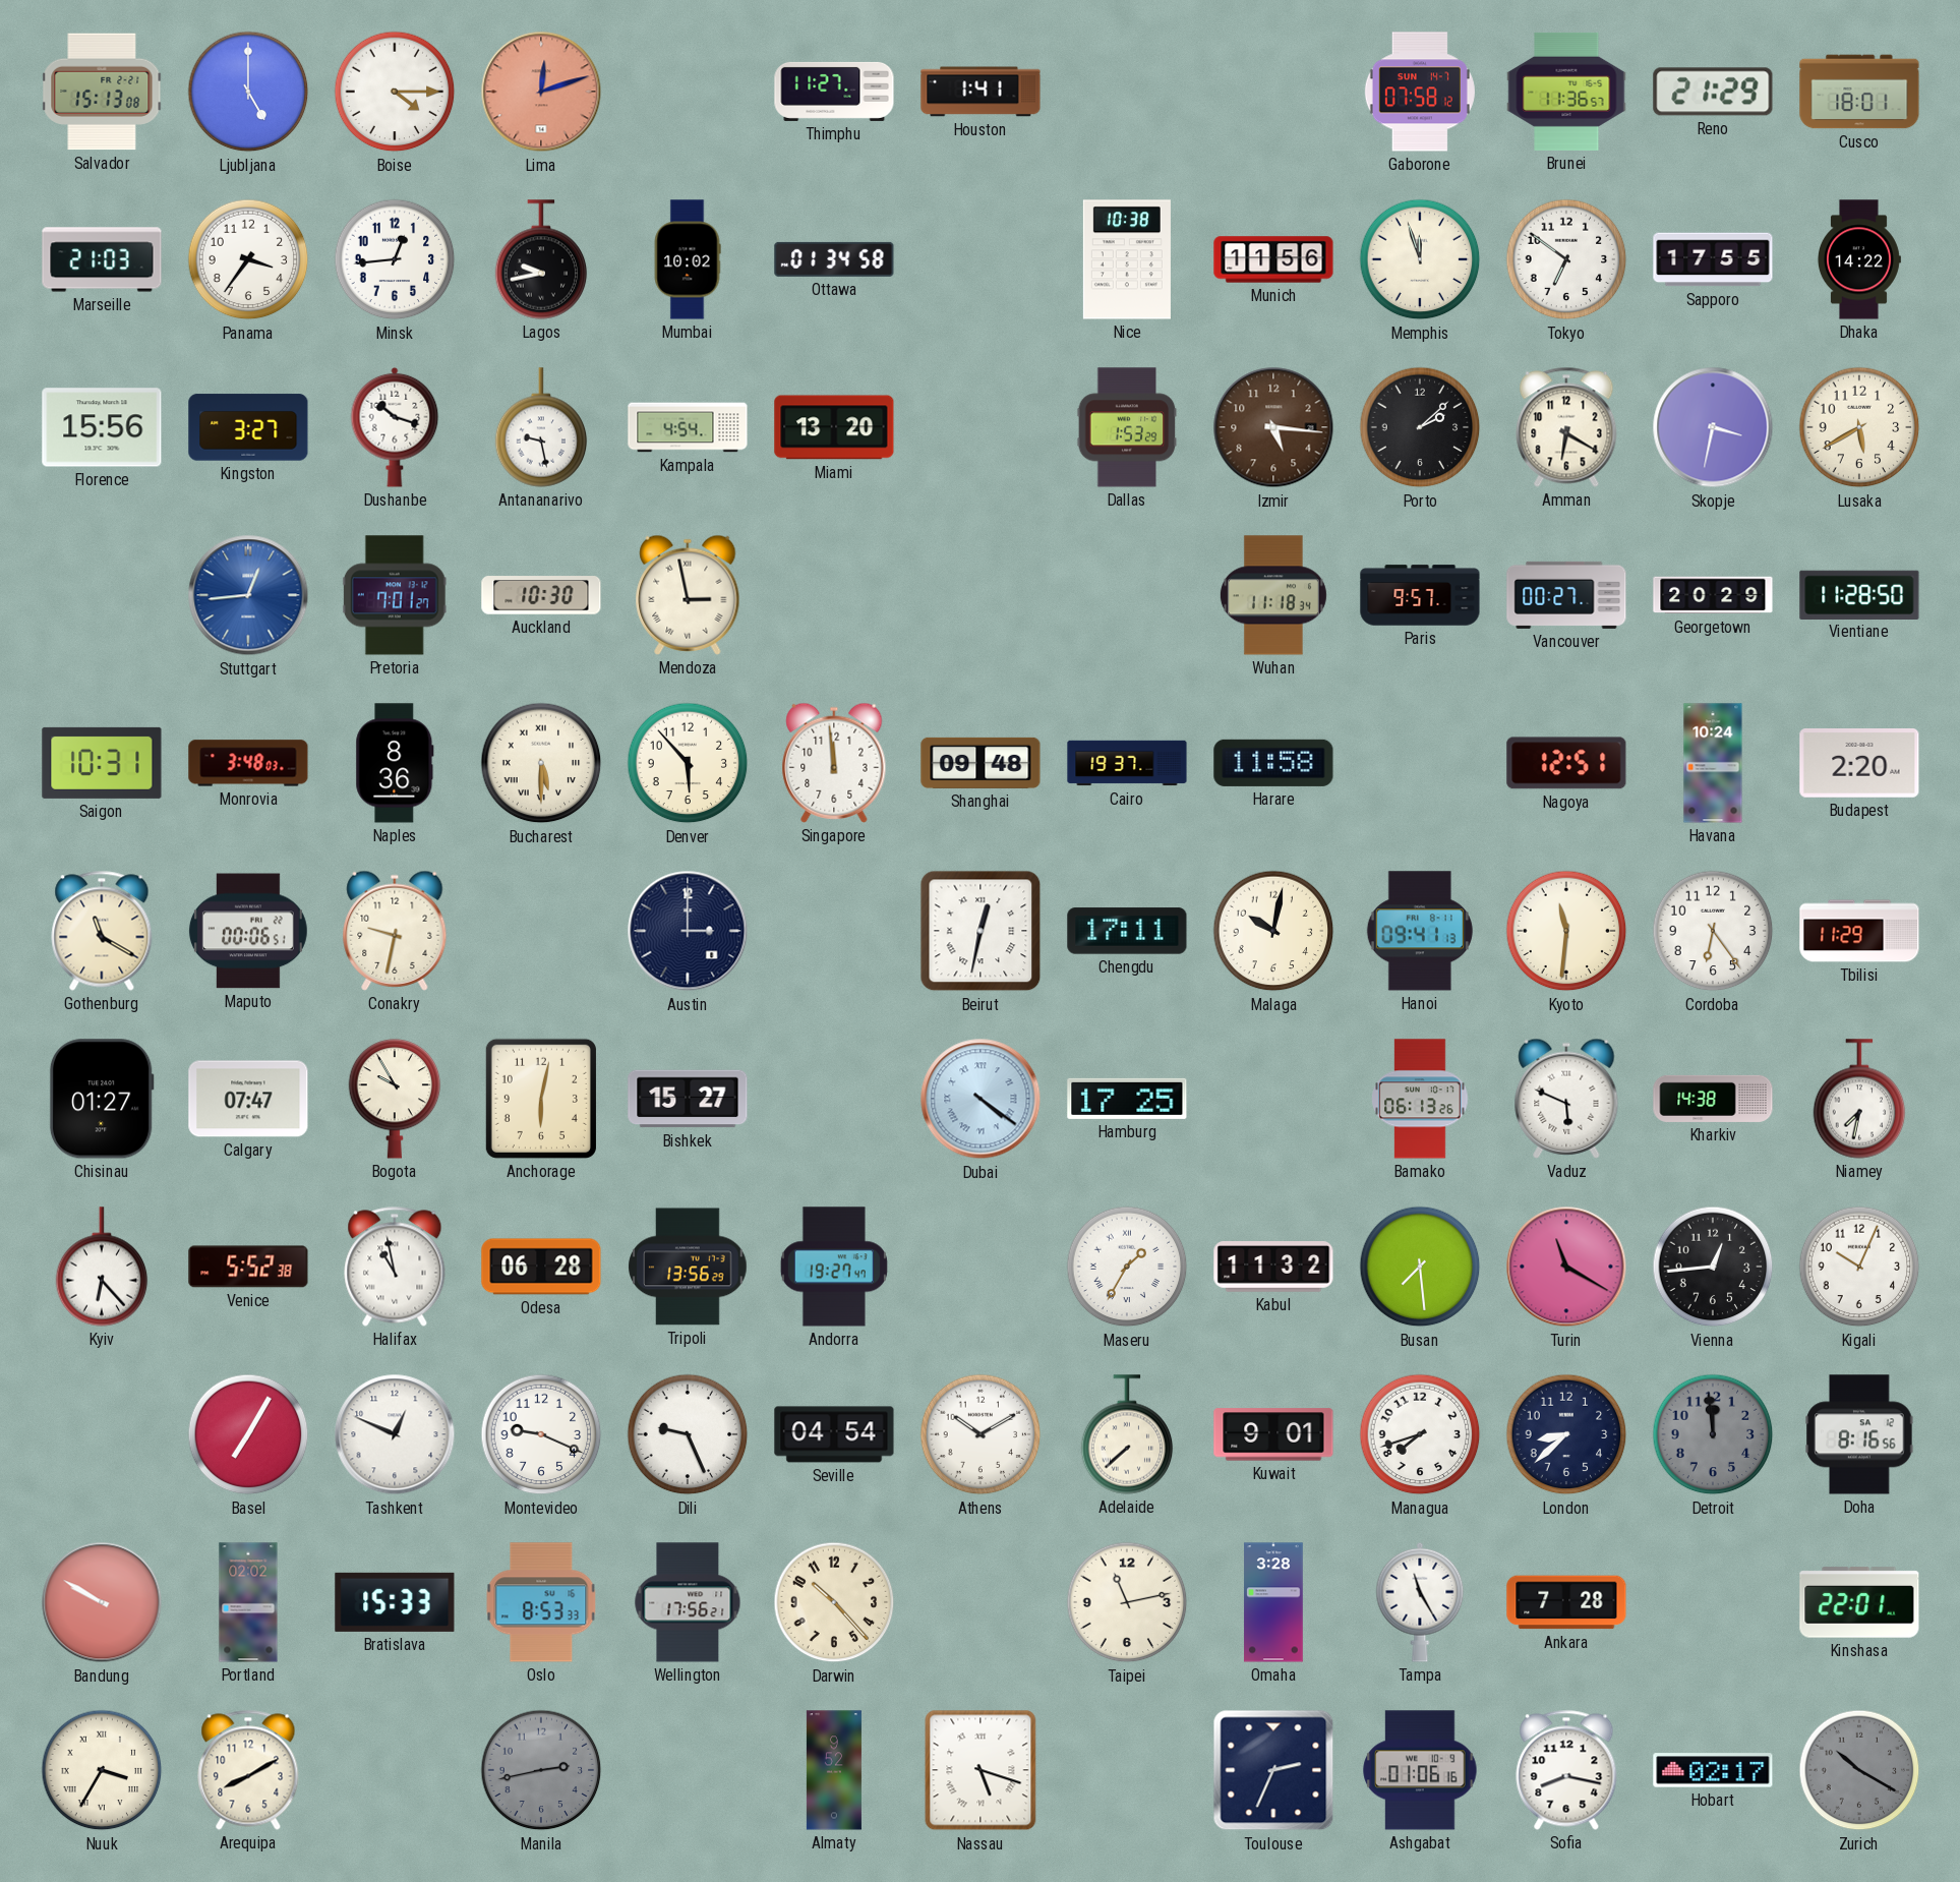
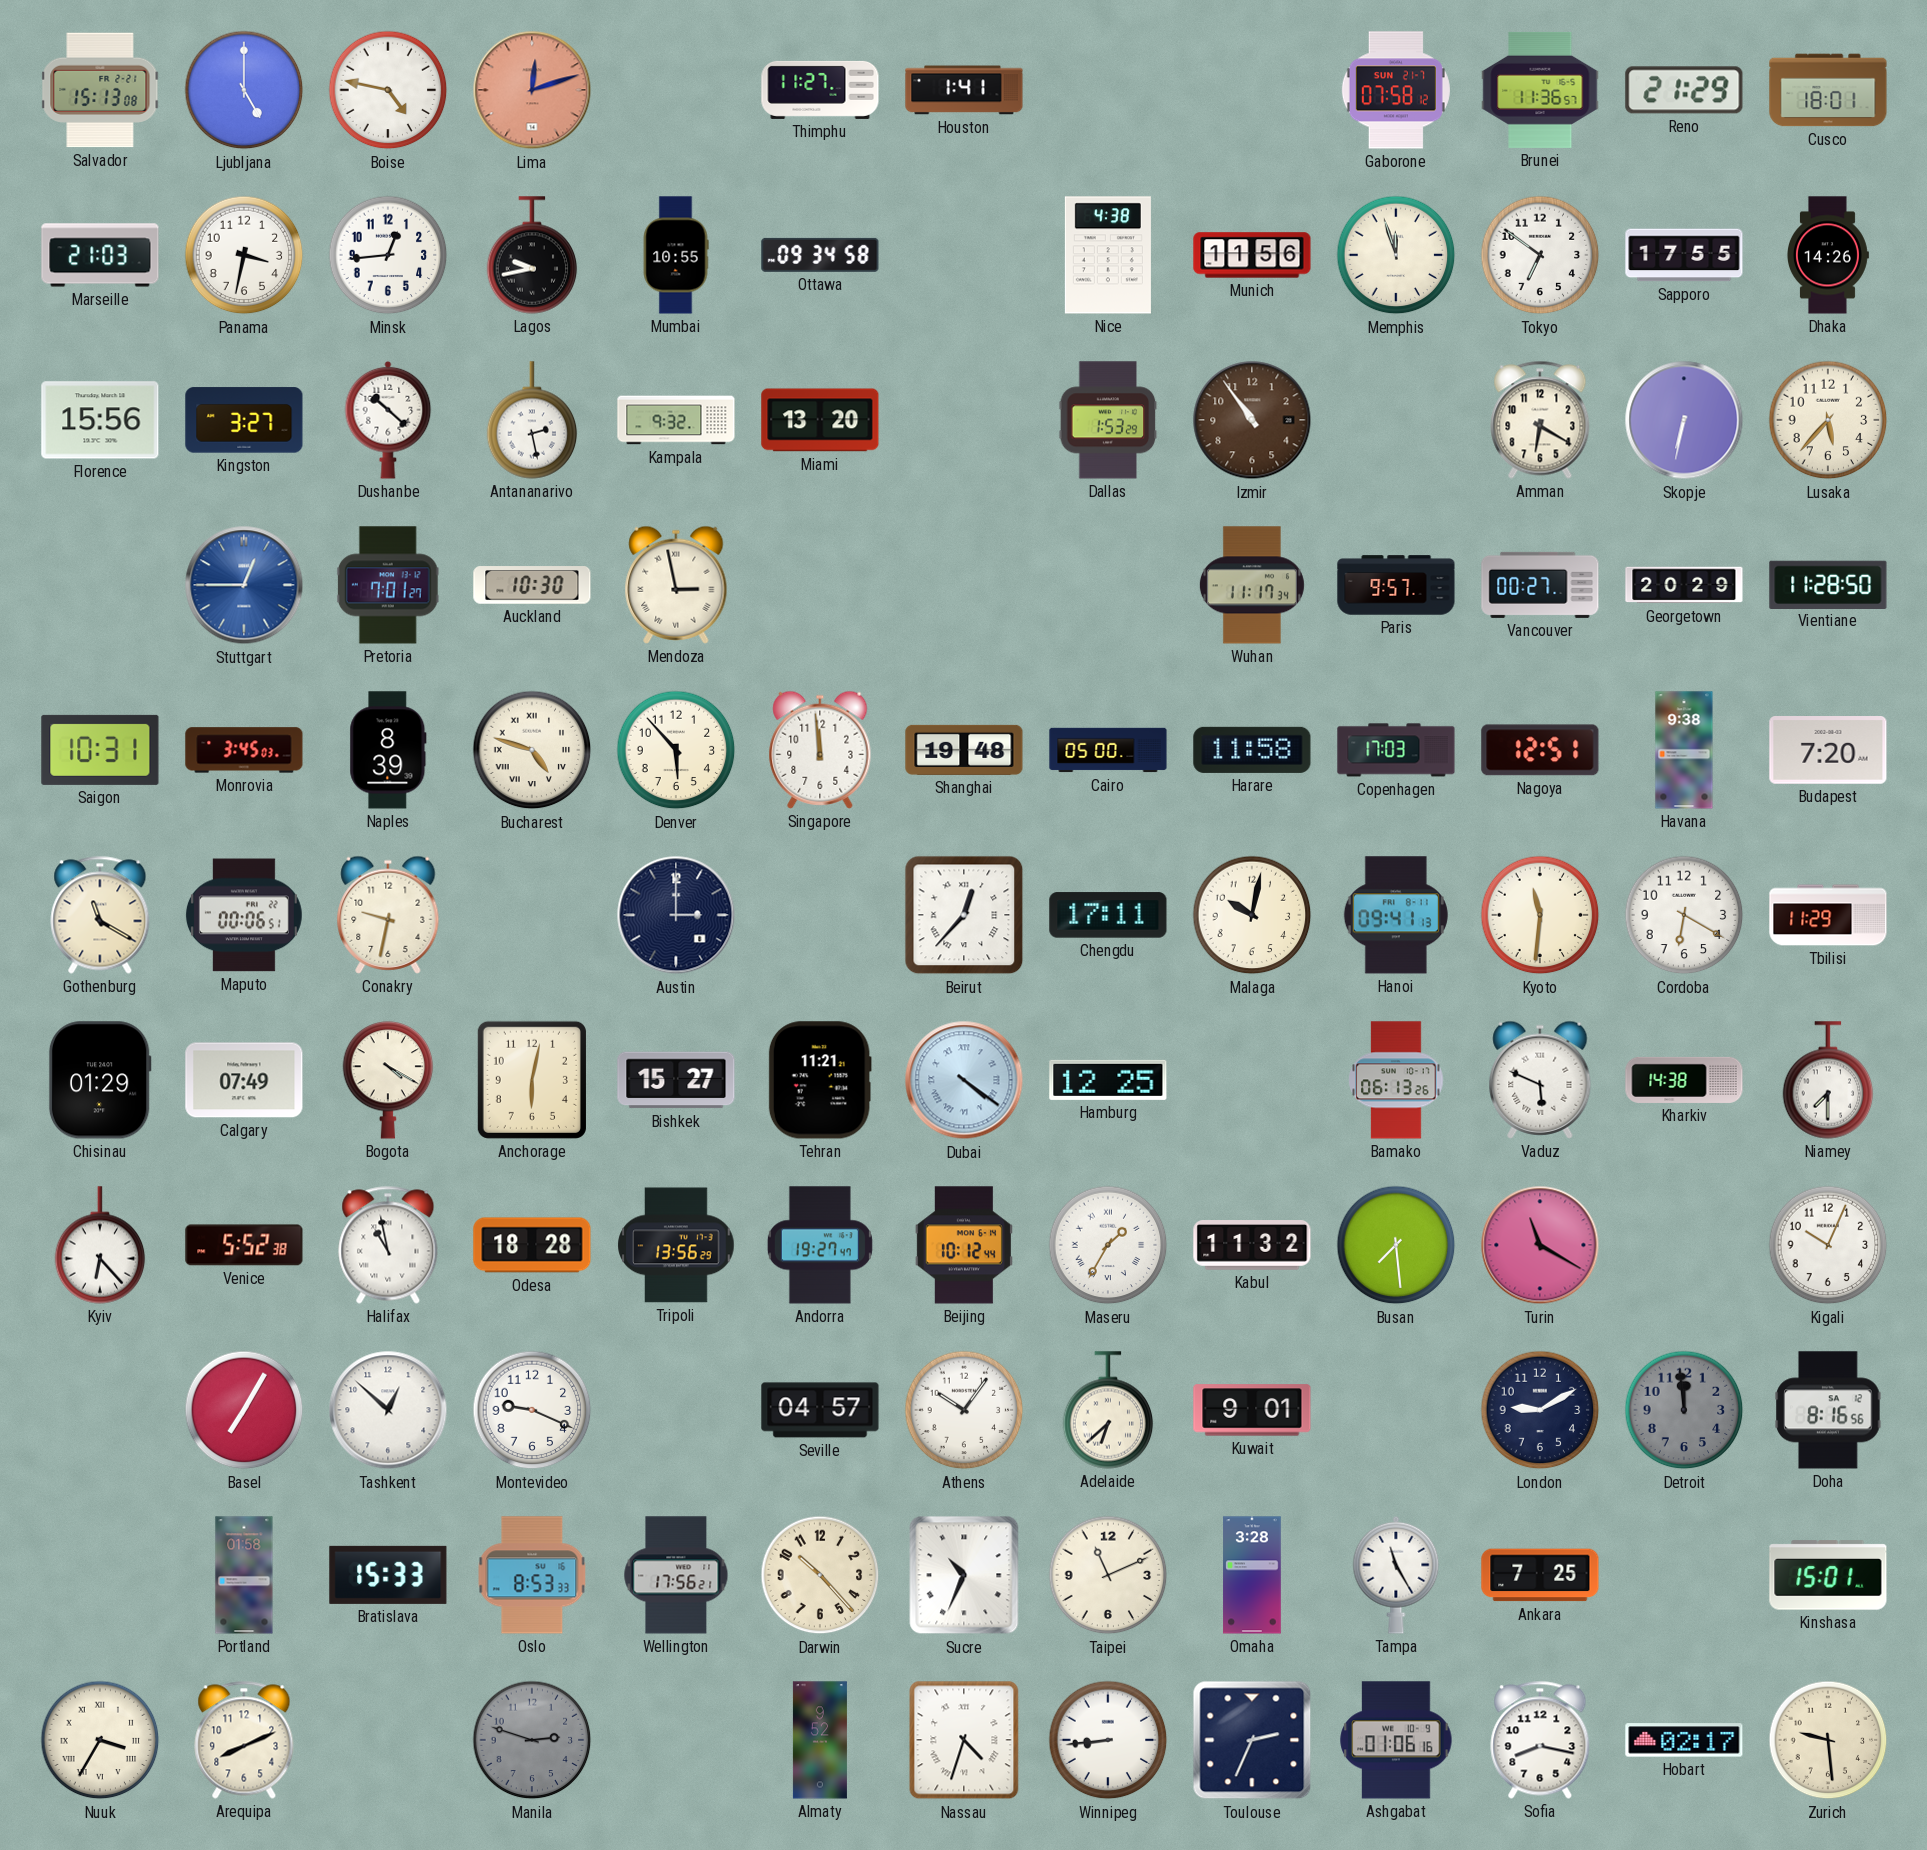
Boise: 4:15 -> 4:47 (388, 90)
Gaborone date: SUN 14-7 -> SUN 21-7 (1396, 90)
Panama: 3:36 -> 3:32 (244, 255)
Mumbai: 10:02 -> 10:55 (676, 255)
Ottawa: 01:34 -> 09:34 (820, 255)
Nice: 10:38 -> 4:38 (1108, 255)
Dhaka: 14:22 -> 14:26 (1828, 255)
Dushanbe: 10:18 -> 10:22 (388, 420)
Antananarivo: 9:28 -> 2:28 (532, 420)
Kampala: 4:54 -> 9:32 (676, 420)
Izmir: 5:16 -> 10:54 (1252, 420)
Porto: 2:08 -> none (1420, 427)
Skopje: 3:32 -> 6:32 (1684, 420)
Lusaka: 5:40 -> 5:37 (1828, 420)
Stuttgart: 12:44 -> 12:45 (244, 585)
Wuhan: 11:18 -> 11:17 (1252, 585)
Monrovia: 3:48 -> 3:45 (244, 750)
Naples: 8:36 -> 8:39 (388, 750)
Bucharest: 5:30 -> 4:48 (532, 750)
Shanghai: 09:48 -> 19:48 (964, 750)
Cairo: 19:37 -> 05:00 (1108, 750)
Copenhagen: none -> 17:03 (1396, 750)
Havana: 10:24 -> 9:38 (1684, 750)
Budapest: 2:20 -> 7:20 (1828, 751)
Beirut: 12:32 -> 12:37 (964, 915)
Cordoba: 6:24 -> 6:20 (1684, 915)
Chisinau: 01:27 -> 01:29 (100, 1080)
Calgary: 07:47 -> 07:49 (244, 1080)
Bogota: 9:55 -> 4:20 (388, 1080)
Tehran: none -> 11:21 (820, 1080)
Hamburg: 17:25 -> 12:25 (1108, 1080)
Niamey: 7:32 -> 7:30 (1828, 1080)
Odesa: 06:28 -> 18:28 (532, 1245)
Beijing: none -> 10:12 (964, 1245)
Vienna: 12:44 -> none (1713, 1267)
Tashkent: 12:49 -> 12:52 (388, 1410)
Dili: 9:26 -> none (688, 1434)
Seville: 04:54 -> 04:57 (820, 1410)
Athens: 10:10 -> 10:06 (964, 1410)
Adelaide: 7:38 -> 6:38 (1108, 1410)
Managua: 7:42 -> none (1420, 1434)
London: 8:38 -> 9:10 (1540, 1410)
Bandung: 9:50 -> none (102, 1602)
Portland: 02:02 -> 01:58 (244, 1575)
Sucre: none -> 10:34 (964, 1575)
Taipei: 11:13 -> 11:11 (1108, 1575)
Ankara: 7:28 -> 7:25 (1540, 1575)
Kinshasa: 22:01 -> 15:01 (1828, 1575)
Arequipa: 8:10 -> 8:11 (244, 1740)
Manila: 2:43 -> 2:48 (532, 1740)
Nassau: 5:18 -> 4:33 (964, 1740)
Winnipeg: none -> 8:44 (1108, 1740)
Zurich: 10:20 -> 9:29 (1828, 1740)
Zurich dial: grey -> cream (1828, 1740)
